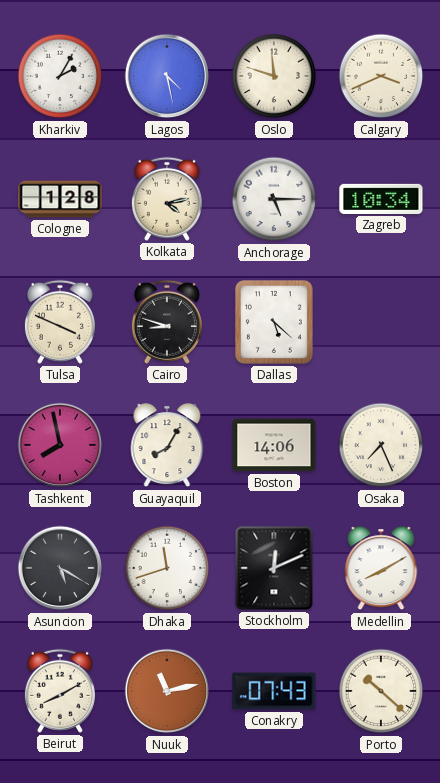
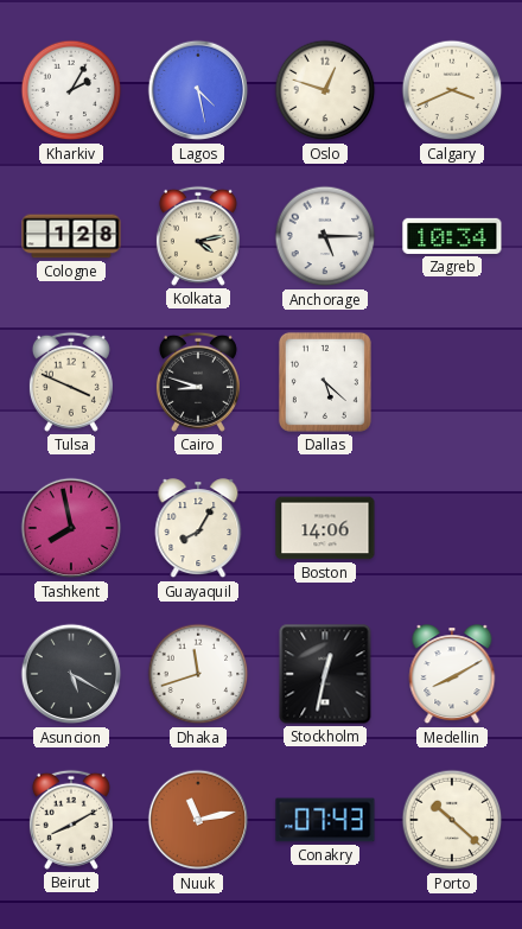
Oslo: 11:48 -> 12:48 (325, 90)
Osaka: 7:26 -> none (381, 445)
Stockholm: 12:11 -> 12:32 (325, 674)
